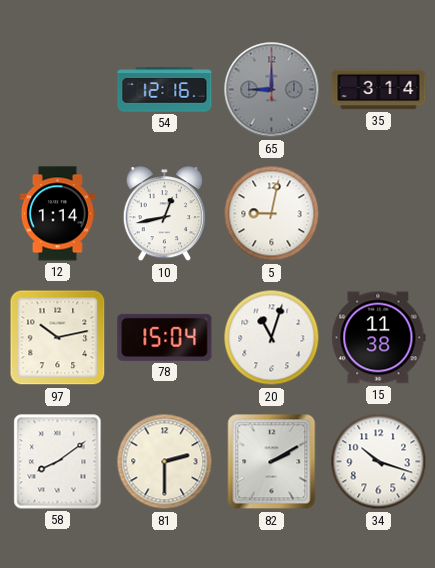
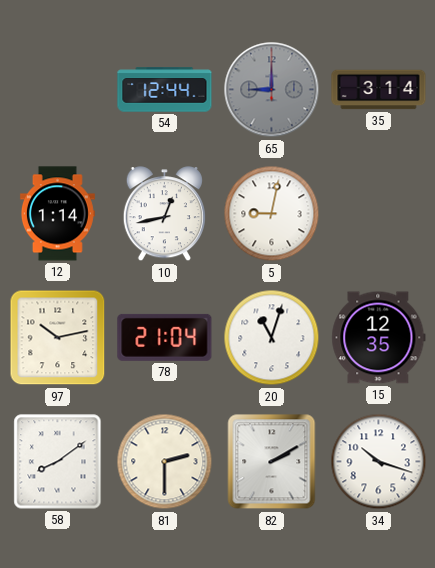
54: 12:16 -> 12:44 (165, 90)
78: 15:04 -> 21:04 (165, 337)
15: 11:38 -> 12:35 (379, 338)
